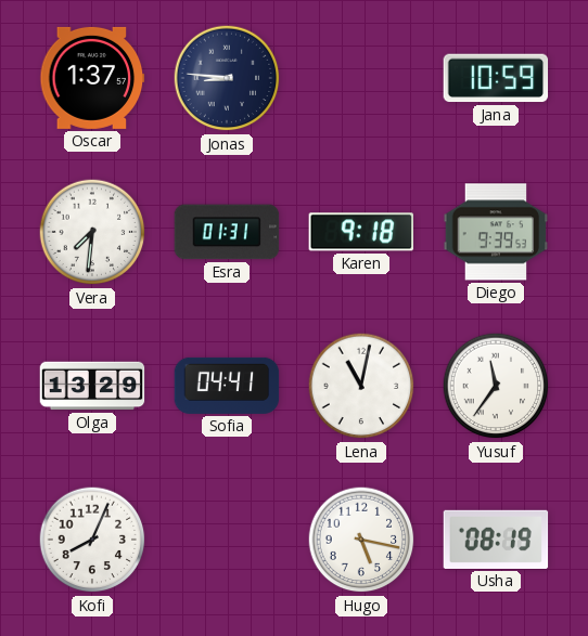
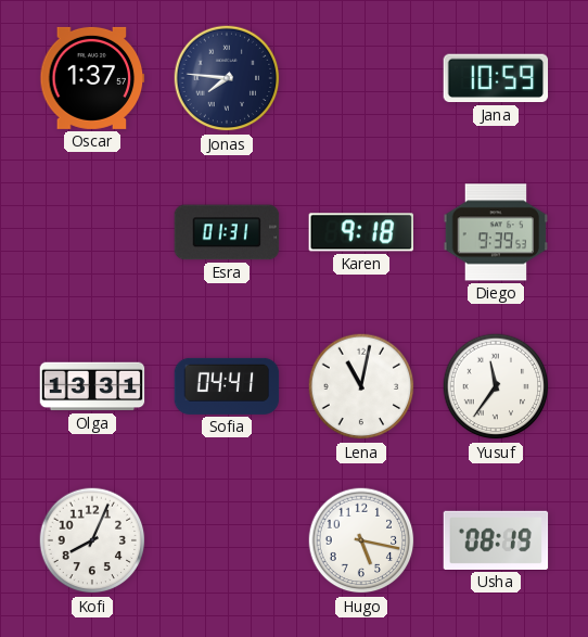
Jonas: 8:46 -> 7:46 (227, 78)
Vera: 7:31 -> none (92, 232)
Olga: 13:29 -> 13:31 (92, 386)
